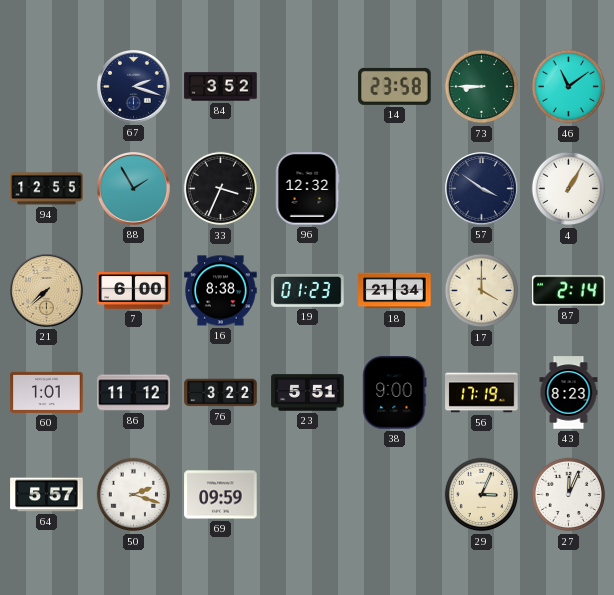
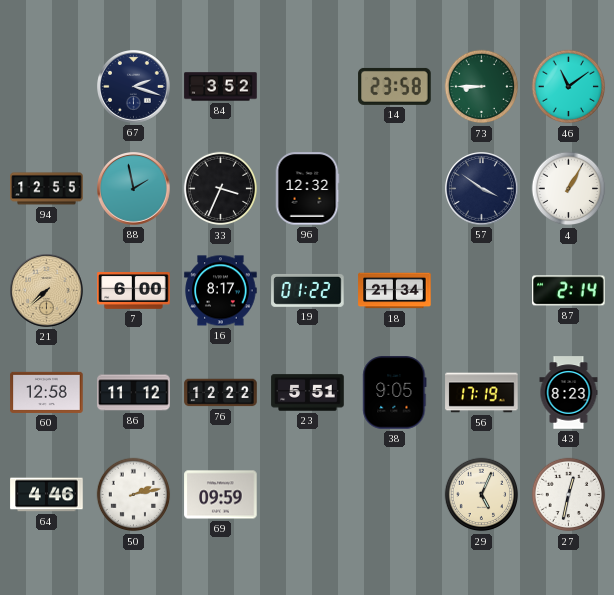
88: 1:55 -> 1:58 (134, 189)
16: 8:38 -> 8:17 (221, 291)
19: 01:23 -> 01:22 (308, 290)
17: 4:00 -> none (482, 291)
60: 1:01 -> 12:58 (47, 392)
76: 3:22 -> 12:22 (221, 393)
38: 9:00 -> 9:05 (395, 393)
64: 5:57 -> 4:46 (47, 495)
50: 2:18 -> 2:13 (134, 495)
29: 3:04 -> 5:04 (482, 495)
27: 12:04 -> 12:32 (569, 495)
